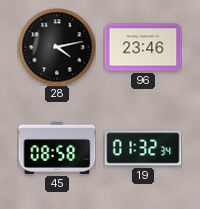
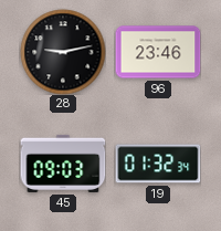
28: 4:13 -> 9:13 (63, 52)
45: 08:58 -> 09:03 (63, 164)
